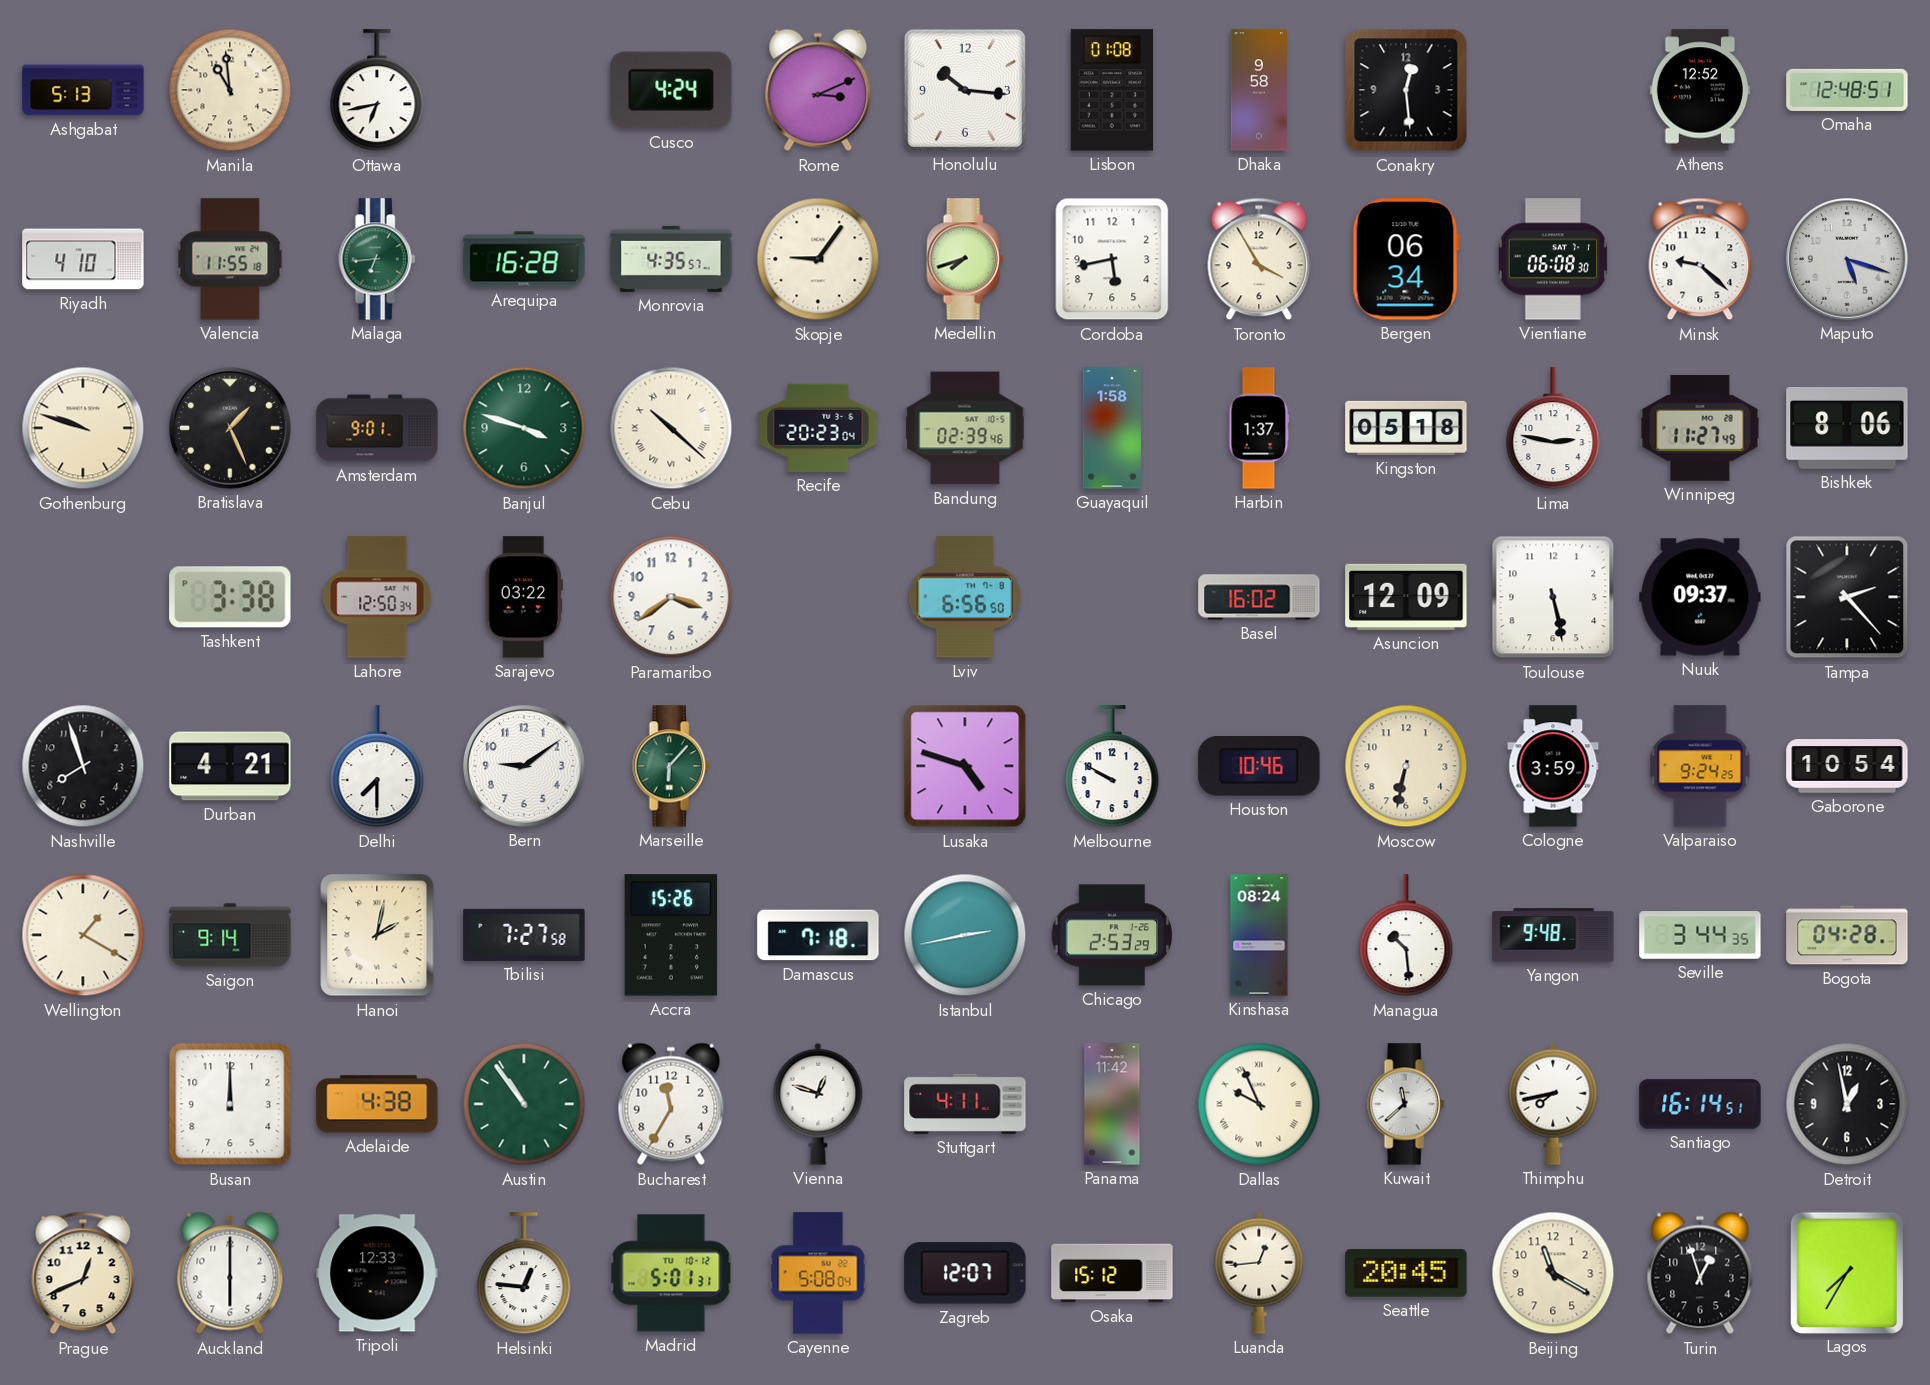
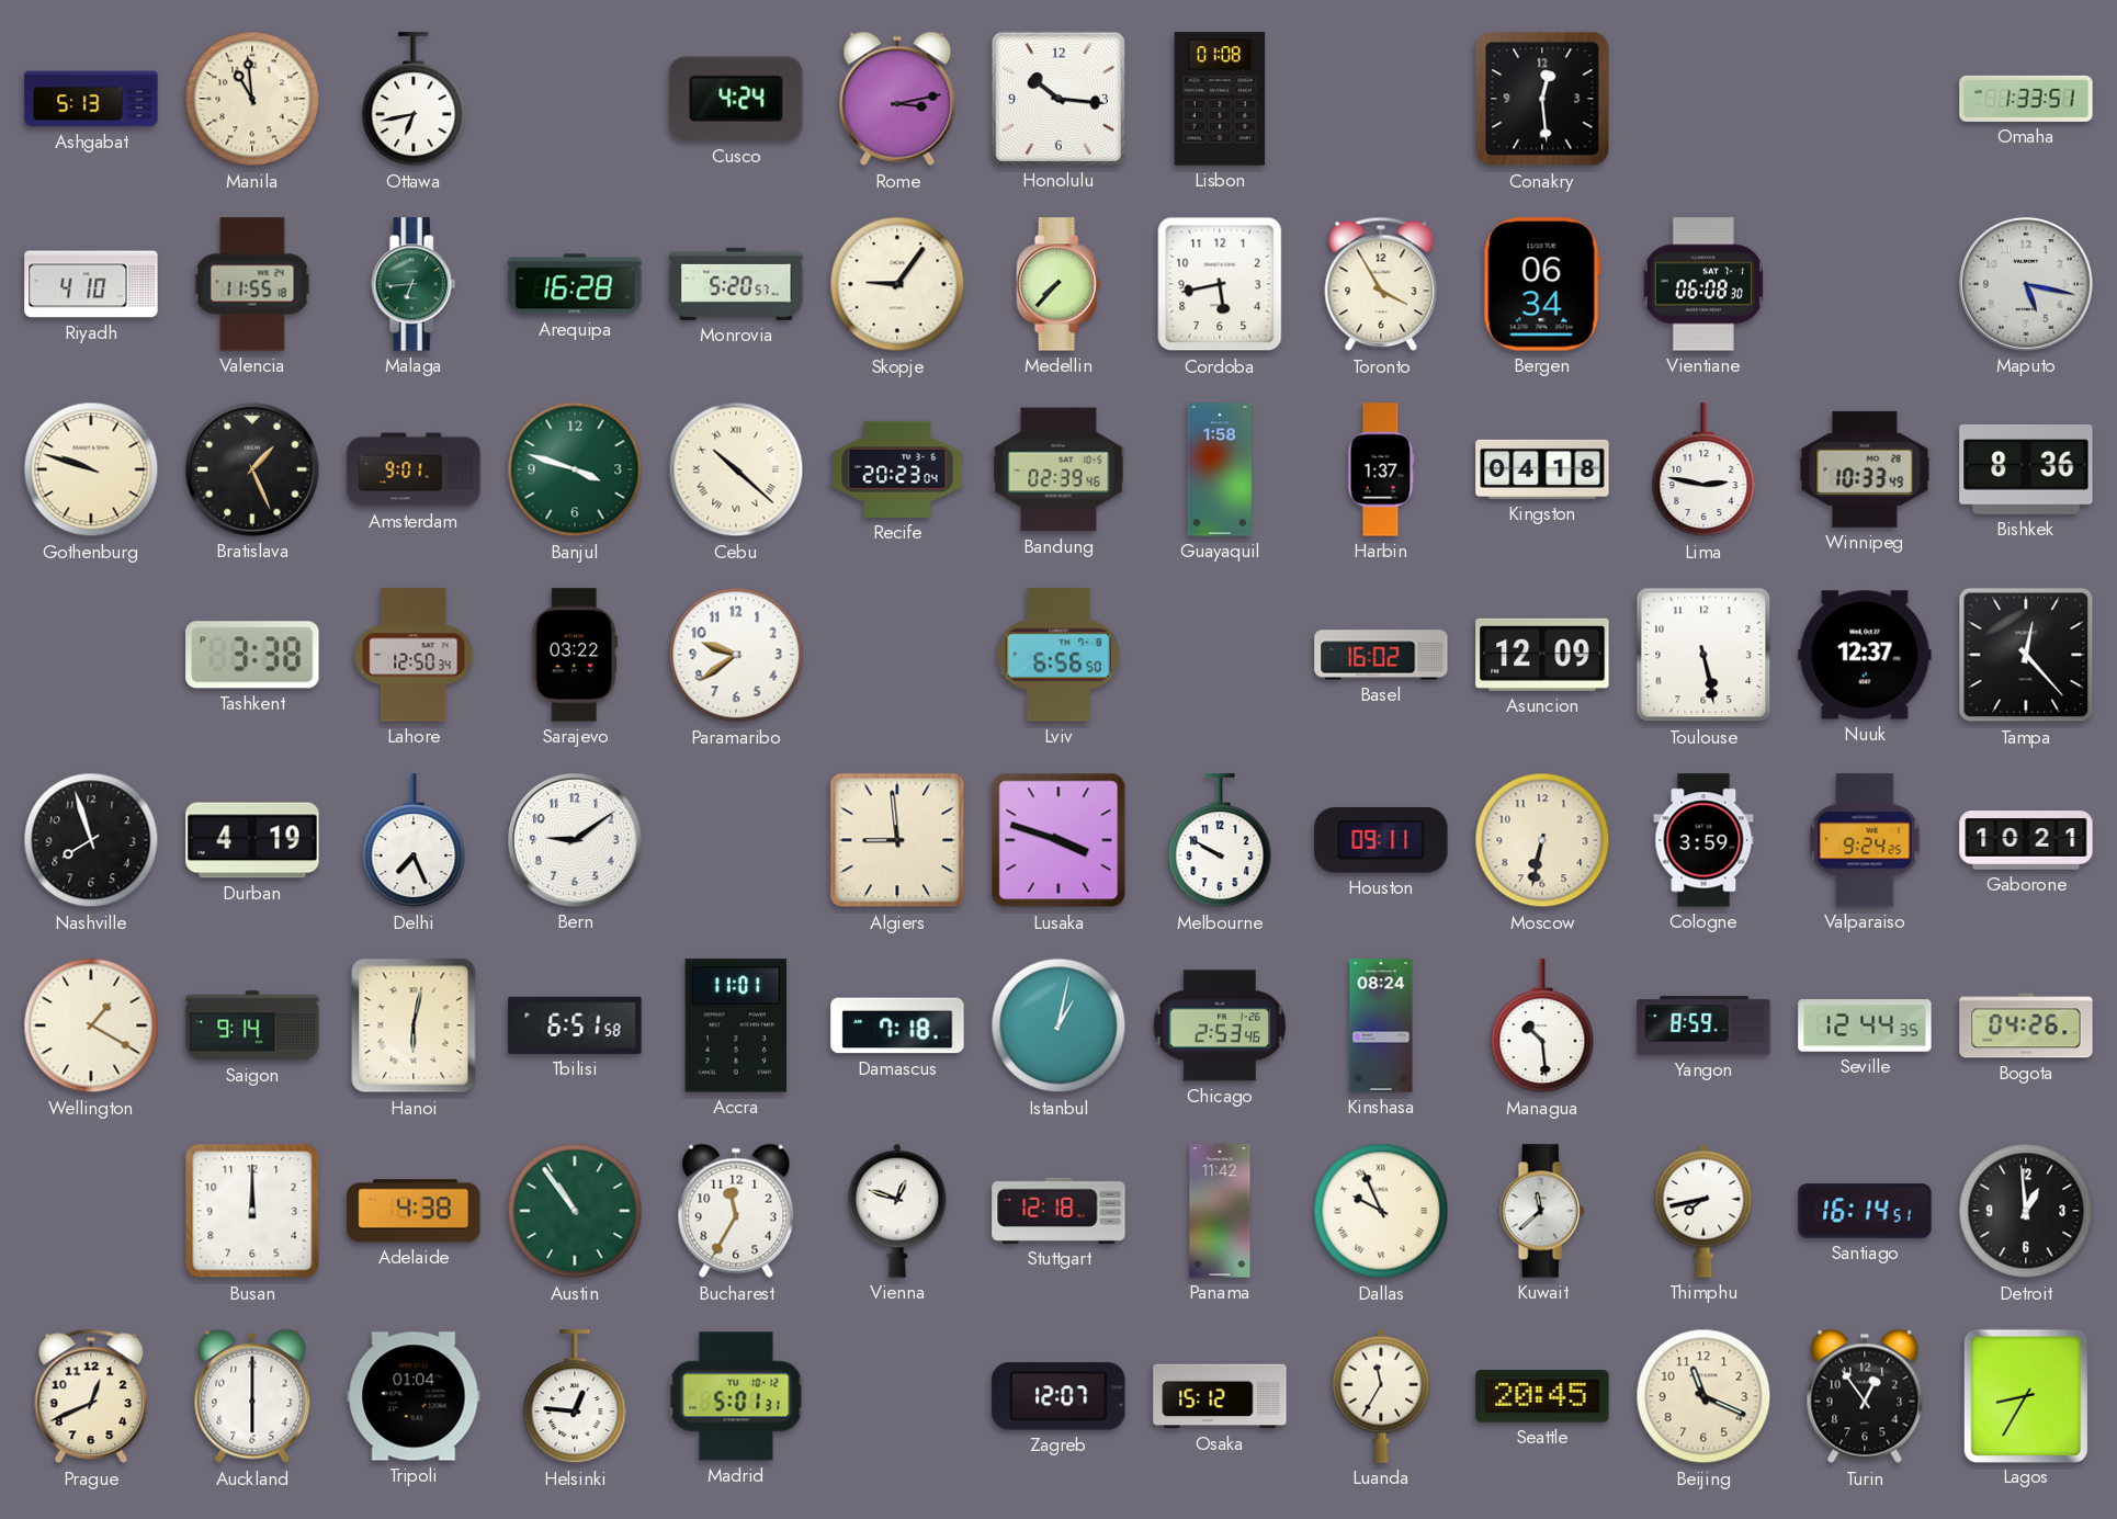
Rome: 3:11 -> 3:13 (897, 99)
Dhaka: 9:58 -> none (1259, 90)
Athens: 12:52 -> none (1700, 90)
Omaha: 12:48 -> 1:33 (2026, 99)
Monrovia: 4:35 -> 5:20 (736, 284)
Medellin: 7:42 -> 7:37 (1058, 284)
Minsk: 9:22 -> none (1700, 259)
Maputo: 5:18 -> 5:17 (2027, 285)
Kingston: 05:18 -> 04:18 (1542, 469)
Winnipeg: 11:27 -> 10:33 (1865, 469)
Bishkek: 8:06 -> 8:36 (2026, 471)
Paramaribo: 3:39 -> 9:39 (736, 655)
Nuuk: 09:37 -> 12:37 (1865, 655)
Tampa: 2:23 -> 12:23 (2026, 655)
Durban: 4:21 -> 4:19 (252, 840)
Delhi: 7:30 -> 7:26 (414, 841)
Marseille: 6:07 -> none (671, 766)
Algiers: none -> 8:59 (897, 840)
Lusaka: 4:48 -> 3:48 (1058, 840)
Houston: 10:46 -> 09:11 (1381, 840)
Gaborone: 10:54 -> 10:21 (2026, 840)
Hanoi: 2:02 -> 6:02 (414, 1025)
Tbilisi: 7:27 -> 6:51 (575, 1025)
Accra: 15:26 -> 11:01 (736, 1025)
Istanbul: 2:43 -> 1:02 (1058, 1025)
Chicago: 2:53:29 -> 2:53:46 (1219, 1025)
Yangon: 9:48 -> 8:59 (1703, 1025)
Seville: 3:44 -> 12:44 (1865, 1025)
Bogota: 04:28 -> 04:26 (2026, 1025)
Stuttgart: 4:11 -> 12:18 (1058, 1211)
Detroit: 12:58 -> 12:59 (2026, 1211)
Tripoli: 12:33 -> 01:04 (414, 1396)
Cayenne: 5:08 -> none (818, 1273)
Luanda: 12:44 -> 11:35 (1381, 1396)
Beijing: 11:20 -> 11:19 (1703, 1396)
Turin: 12:57 -> 12:54 (1865, 1396)
Lagos: 7:35 -> 8:35 (2025, 1395)
